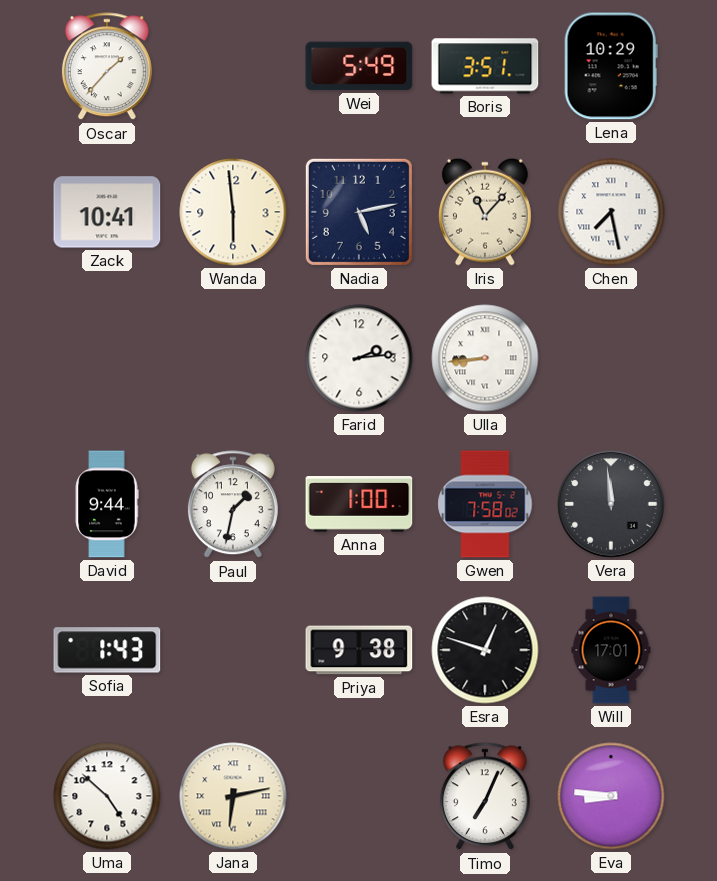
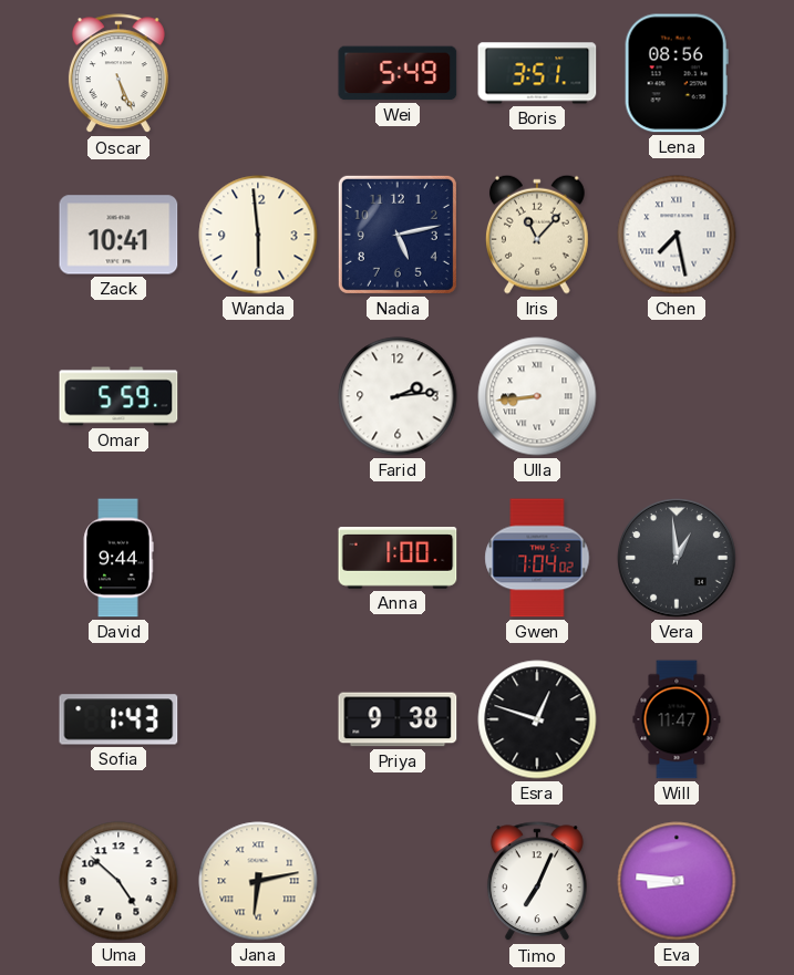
Oscar: 1:37 -> 5:26 (118, 74)
Lena: 10:29 -> 08:56 (677, 73)
Omar: none -> 5:59 (118, 396)
Paul: 1:32 -> none (233, 505)
Gwen: 7:58 -> 7:04 (537, 558)
Vera: 11:59 -> 12:59 (677, 558)
Will: 17:01 -> 11:47 (677, 719)
